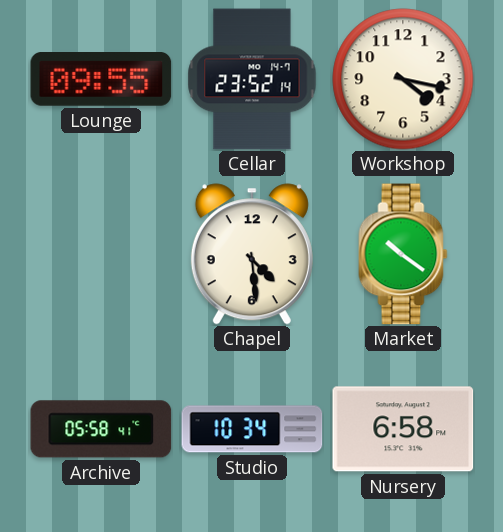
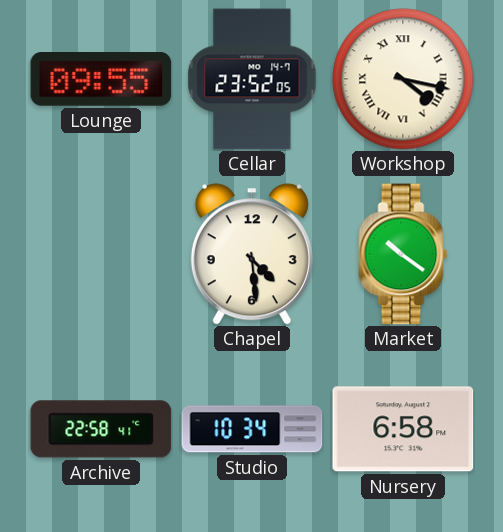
Cellar: 23:52:14 -> 23:52:05 (252, 79)
Workshop numerals: Arabic -> Roman (403, 79)
Archive: 05:58 -> 22:58 (101, 429)
